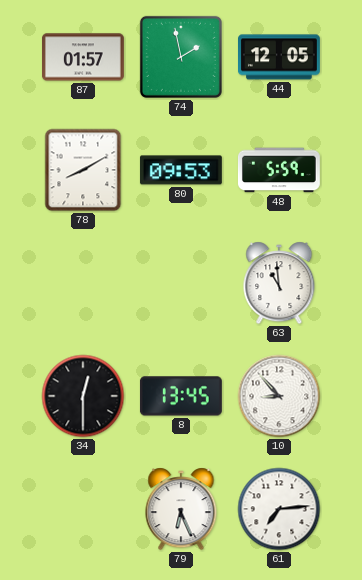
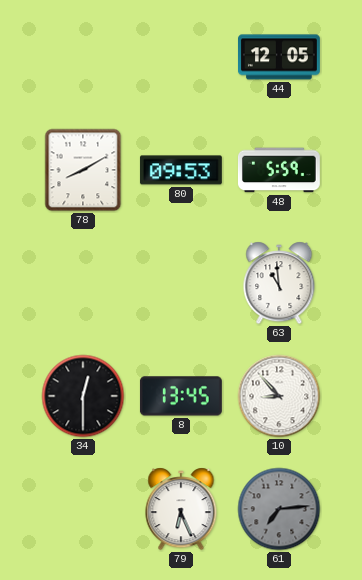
87: 01:57 -> none (84, 57)
74: 1:58 -> none (181, 57)
61 dial: white -> grey (279, 509)
